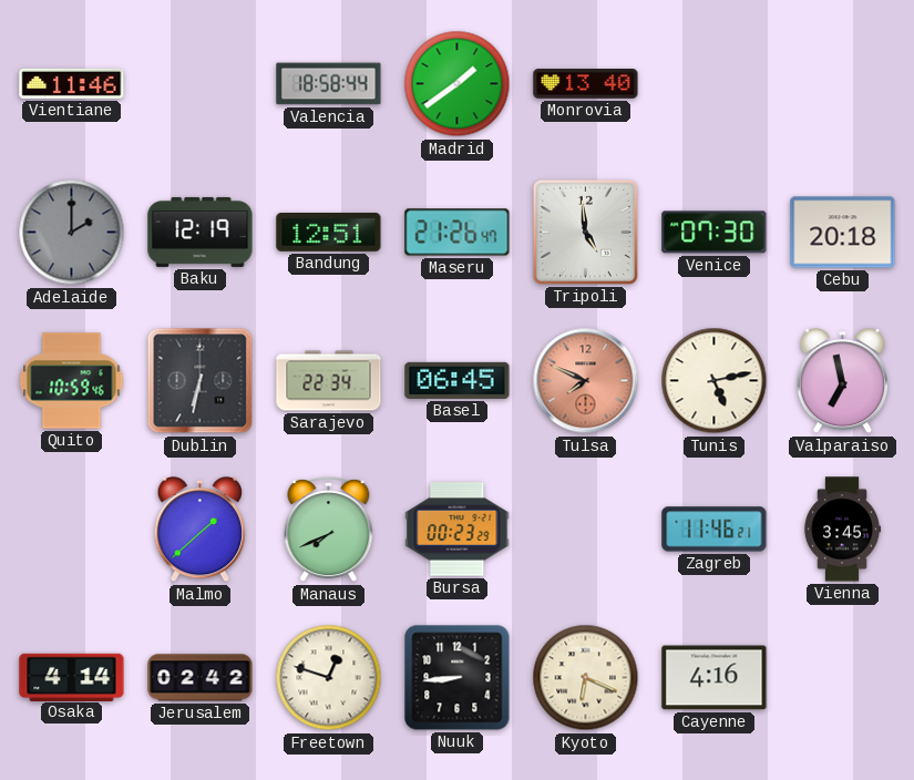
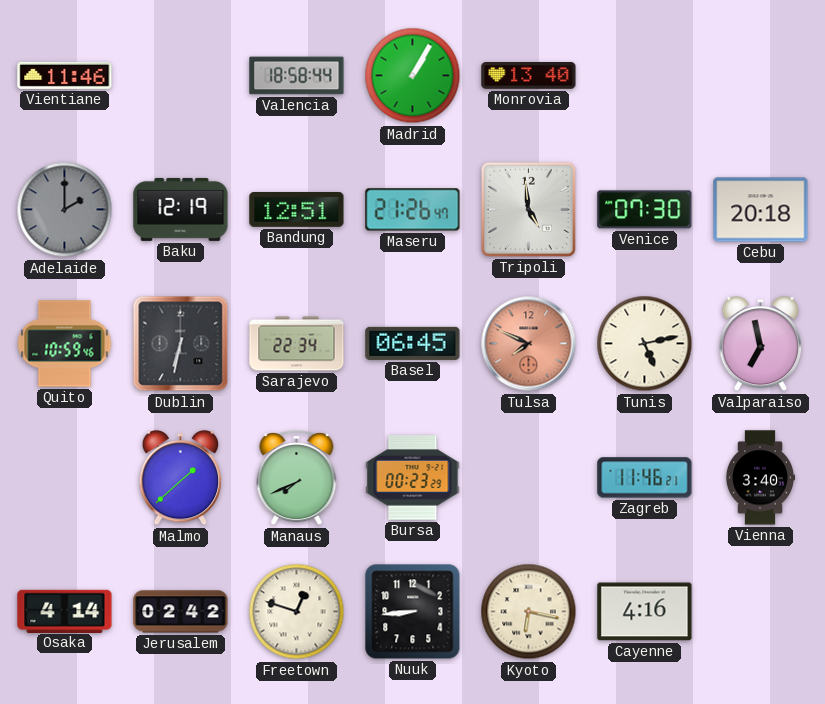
Madrid: 1:39 -> 1:05 (413, 76)
Vienna: 3:45 -> 3:40 (760, 478)
Kyoto: 6:19 -> 6:17 (529, 612)
